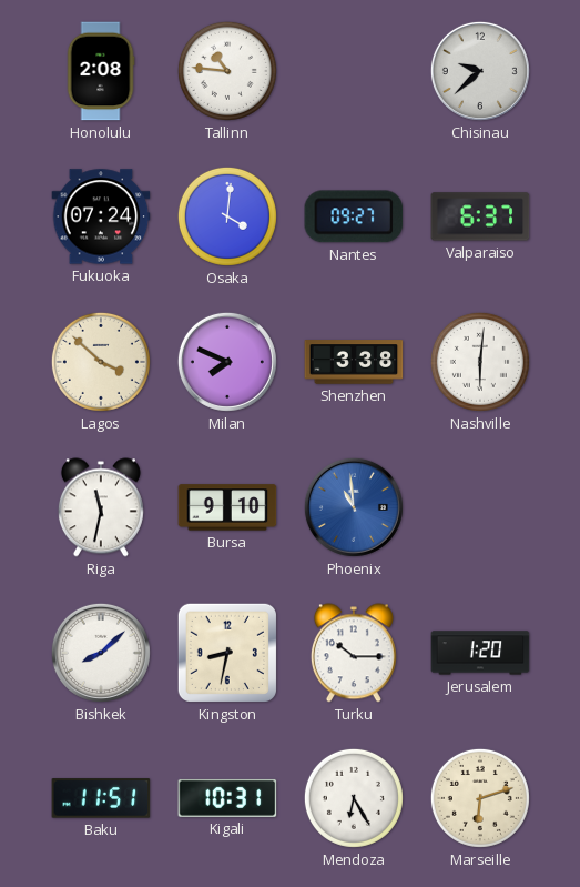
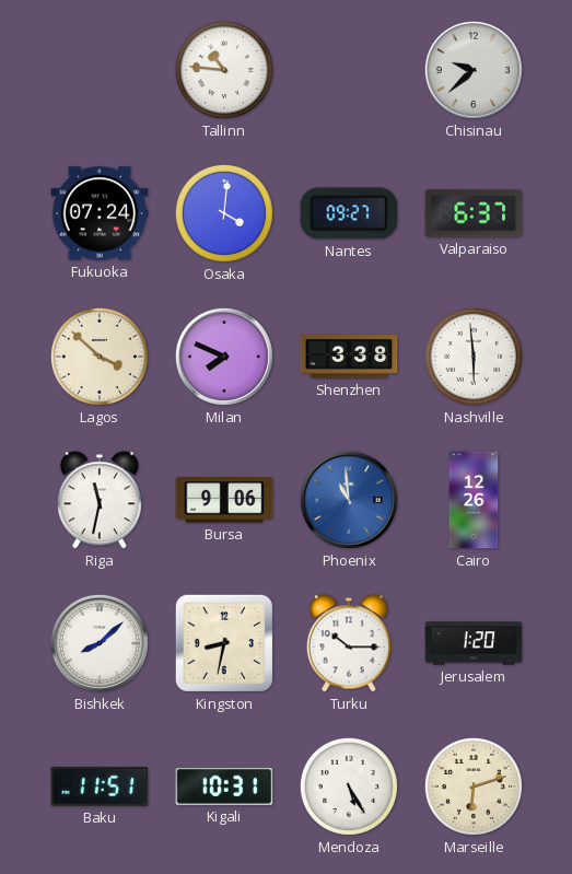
Honolulu: 2:08 -> none (101, 71)
Nashville: 6:01 -> 5:59 (474, 357)
Bursa: 9:10 -> 9:06 (224, 500)
Cairo: none -> 12:26 (474, 500)
Mendoza: 6:25 -> 5:25 (349, 786)
